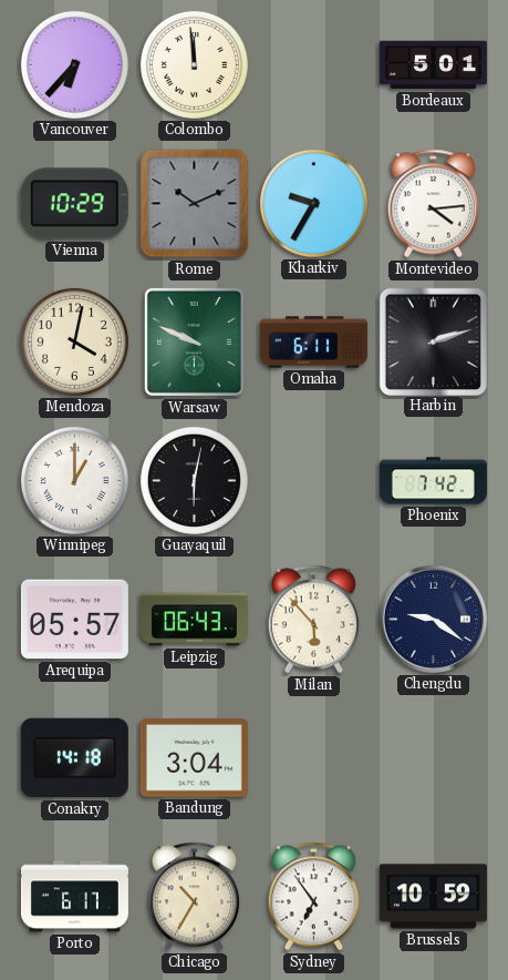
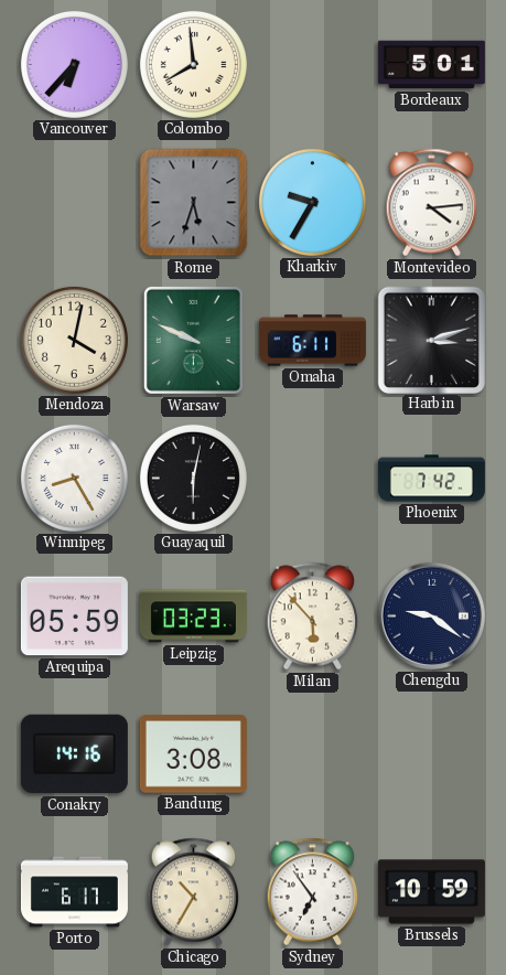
Colombo: 11:59 -> 7:59 (193, 64)
Vienna: 10:29 -> none (74, 204)
Rome: 10:11 -> 5:33 (194, 203)
Harbin: 2:12 -> 3:12 (431, 340)
Winnipeg: 1:00 -> 8:25 (74, 478)
Arequipa: 05:57 -> 05:59 (74, 617)
Leipzig: 06:43 -> 03:23 (193, 617)
Conakry: 14:18 -> 14:16 (74, 754)
Bandung: 3:04 -> 3:08 (193, 754)
